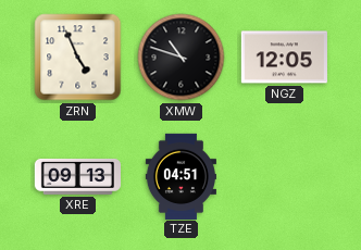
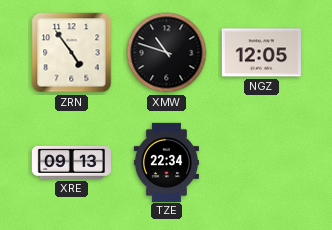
ZRN: 4:56 -> 4:54 (72, 53)
TZE: 04:51 -> 22:34 (166, 162)
